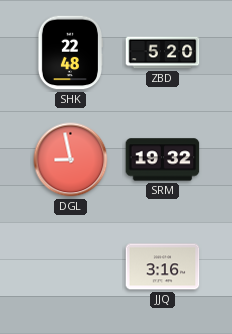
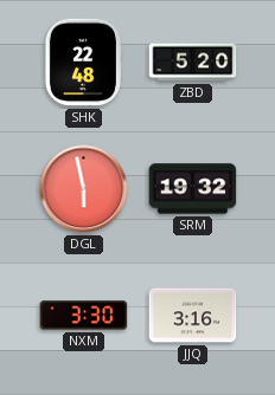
DGL: 8:58 -> 5:58 (84, 189)
NXM: none -> 3:30 (84, 316)
